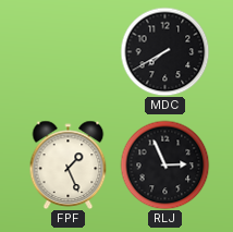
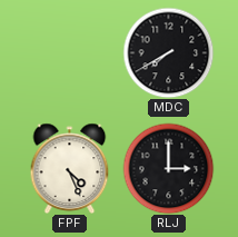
FPF: 1:26 -> 4:26 (70, 168)
RLJ: 2:56 -> 3:00 (168, 168)
